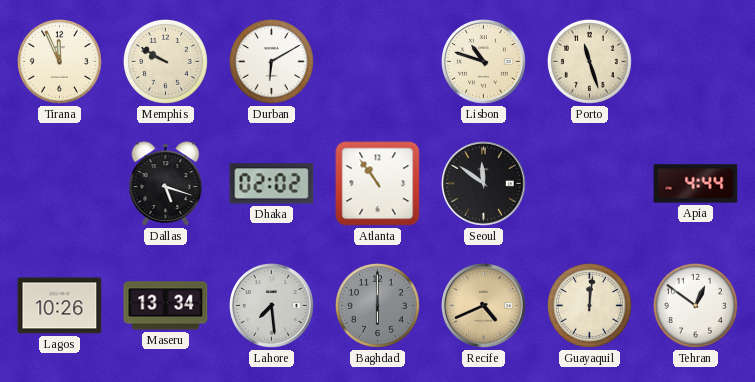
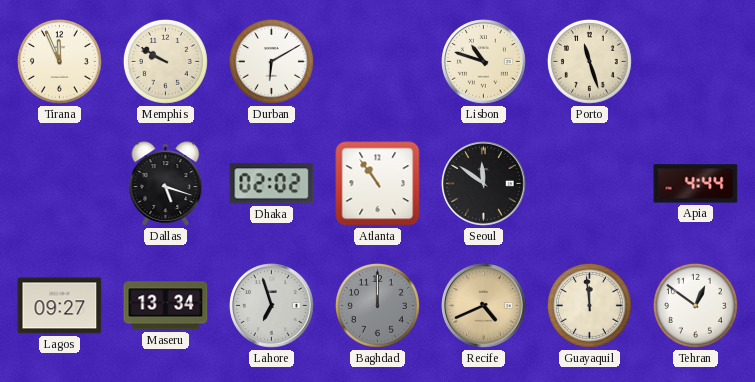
Lagos: 10:26 -> 09:27 (60, 306)
Lahore: 7:29 -> 6:57 (272, 306)
Baghdad: 6:00 -> 12:00 (377, 305)
Guayaquil: 12:01 -> 11:59 (589, 305)
